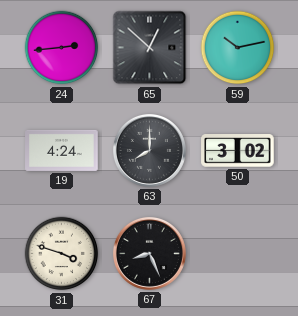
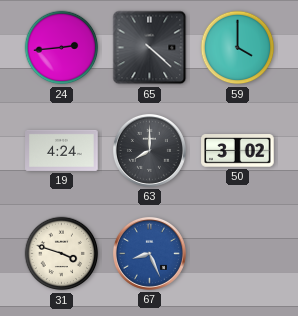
65: 12:52 -> 4:22 (150, 48)
59: 10:13 -> 4:00 (238, 48)
67 dial: black -> blue (149, 253)
